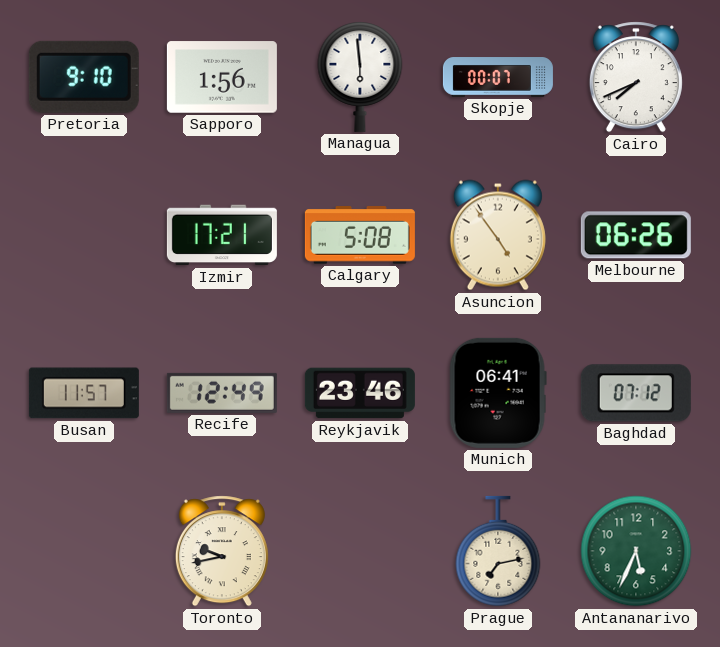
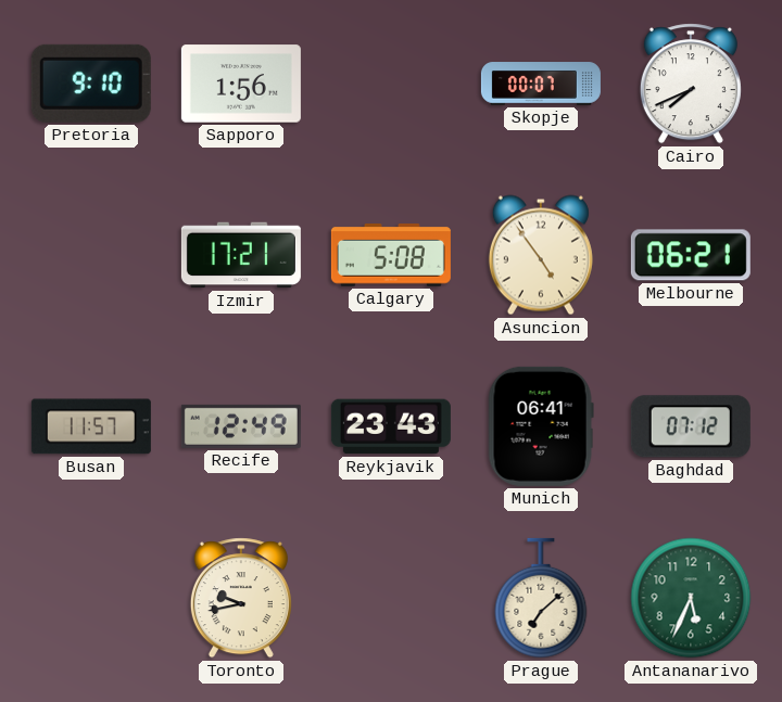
Managua: 5:59 -> none (360, 77)
Melbourne: 06:26 -> 06:21 (691, 255)
Reykjavik: 23:46 -> 23:43 (391, 426)
Prague: 7:13 -> 7:08 (541, 598)
